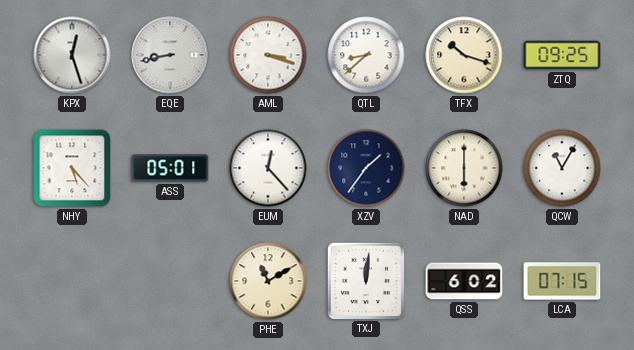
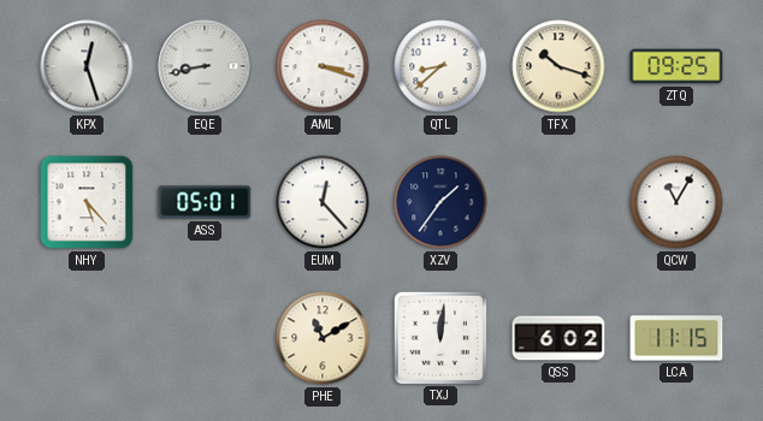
NAD: 6:00 -> none (464, 168)
LCA: 07:15 -> 11:15 (676, 338)
